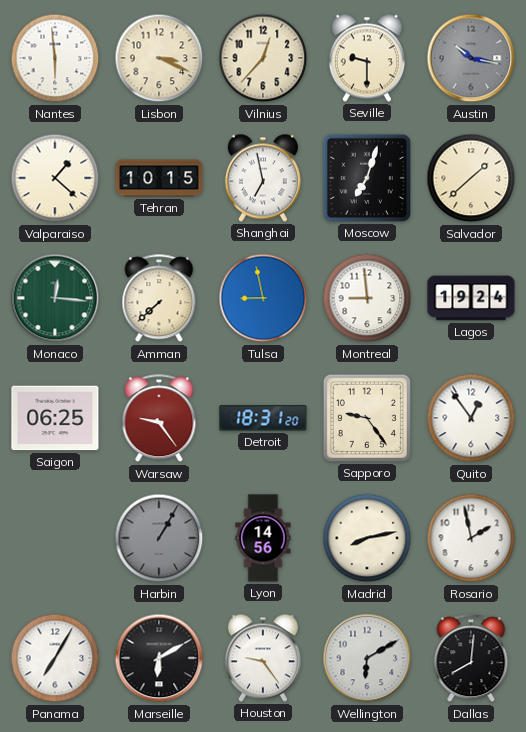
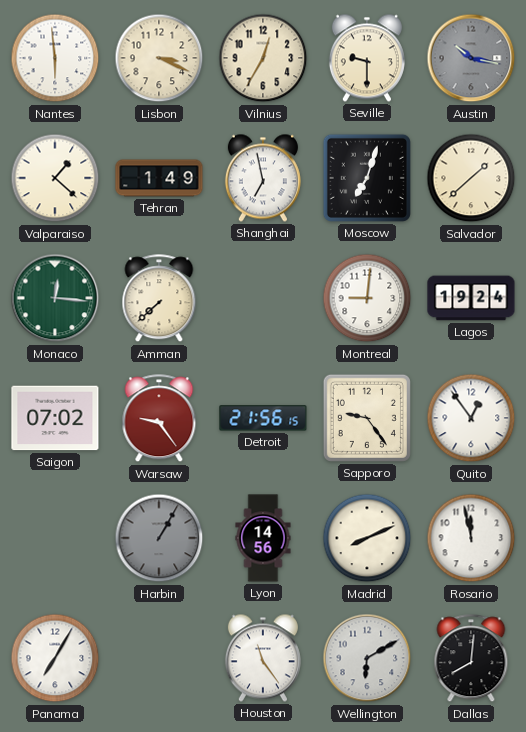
Vilnius: 12:37 -> 12:35 (263, 58)
Tehran: 10:15 -> 1:49 (159, 178)
Tulsa: 8:58 -> none (263, 298)
Montreal: 8:59 -> 9:01 (367, 298)
Saigon: 06:25 -> 07:02 (55, 418)
Detroit: 18:31 -> 21:56 (263, 418)
Madrid: 8:13 -> 8:11 (367, 538)
Rosario: 1:58 -> 11:58 (471, 538)
Marseille: 6:10 -> none (159, 658)
Houston: 9:24 -> 11:24 (263, 658)
